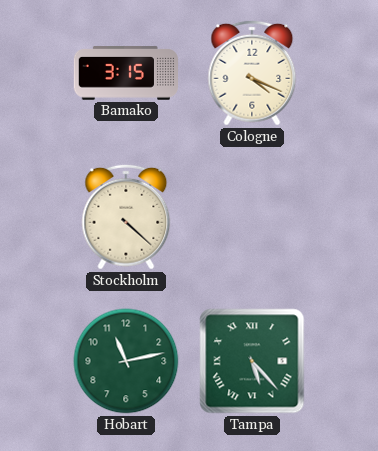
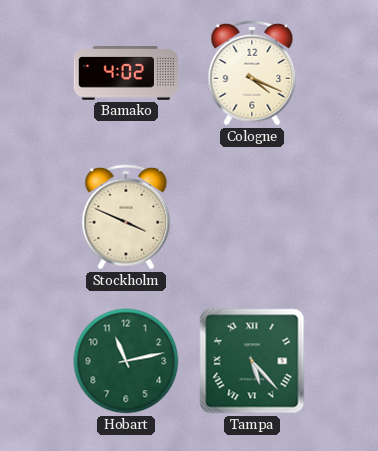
Bamako: 3:15 -> 4:02 (125, 73)
Stockholm: 4:22 -> 3:49 (126, 217)
